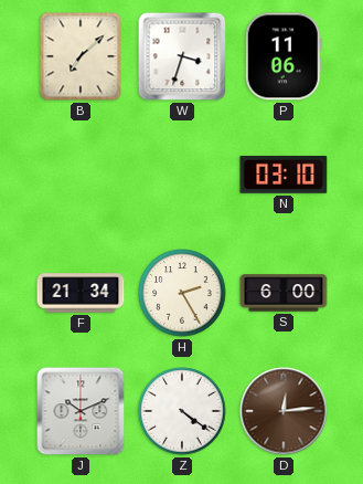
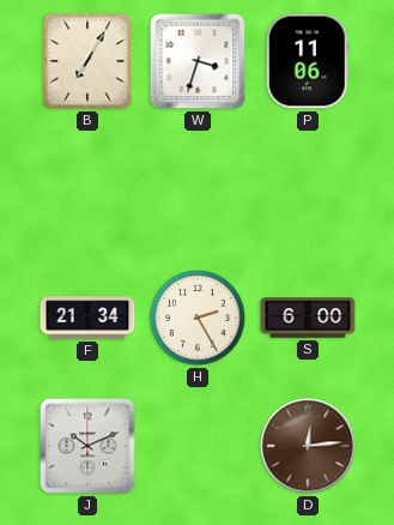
B: 7:08 -> 7:05 (87, 61)
N: 03:10 -> none (284, 175)
Z: 4:21 -> none (182, 411)
